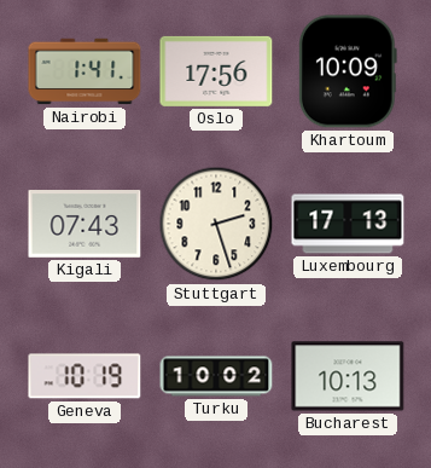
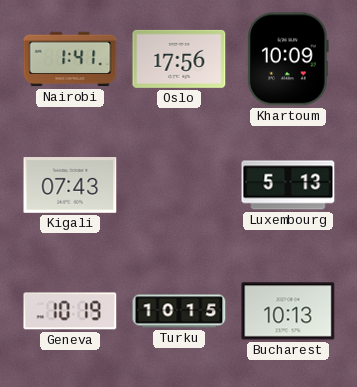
Stuttgart: 2:27 -> none (216, 224)
Luxembourg: 17:13 -> 5:13 (288, 185)
Turku: 10:02 -> 10:15 (179, 311)
